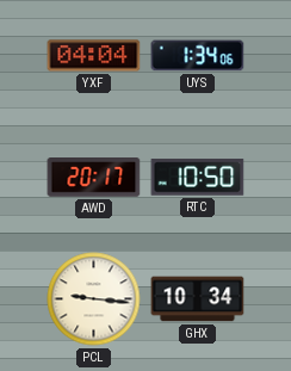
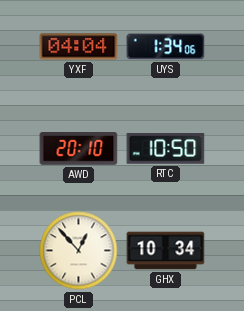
AWD: 20:17 -> 20:10 (79, 149)
PCL: 9:16 -> 12:53 (79, 251)
